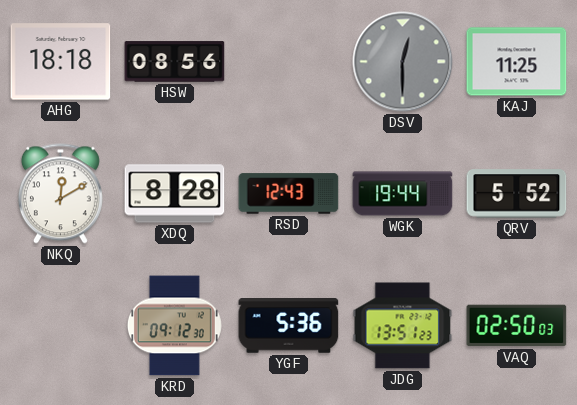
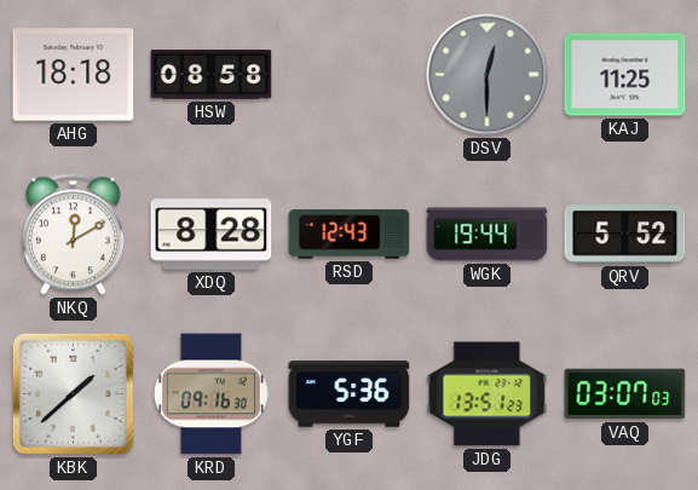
HSW: 08:56 -> 08:58 (212, 75)
KBK: none -> 1:38 (73, 393)
KRD: 09:12 -> 09:16 (210, 394)
VAQ: 02:50 -> 03:07 (625, 394)
